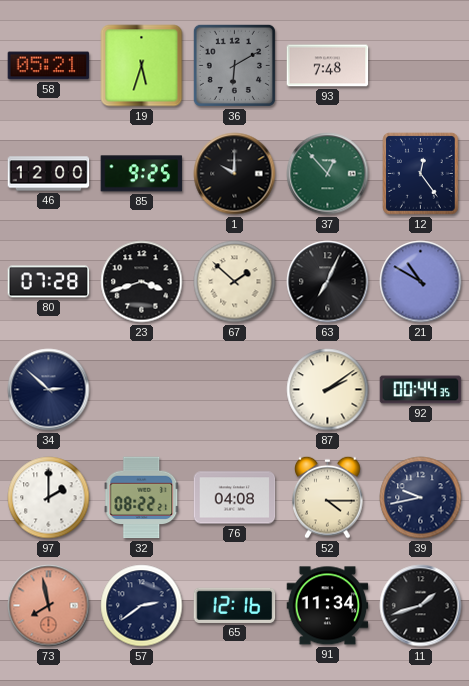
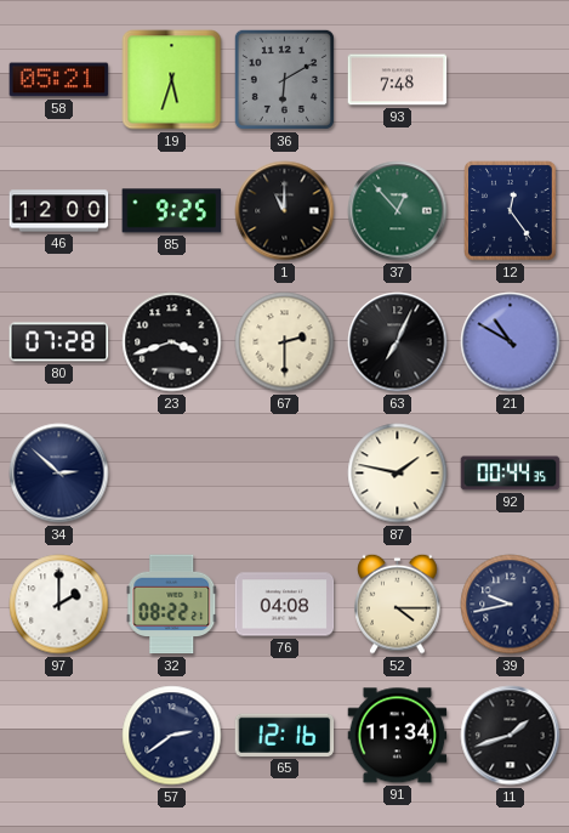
1: 10:00 -> 11:00 (285, 211)
67: 1:52 -> 2:30 (285, 342)
87: 2:09 -> 1:47 (398, 474)
73: 7:58 -> none (49, 606)
